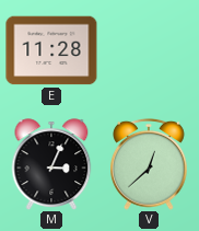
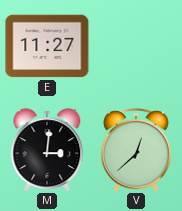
E: 11:28 -> 11:27 (47, 46)
M: 3:04 -> 3:01 (47, 150)
